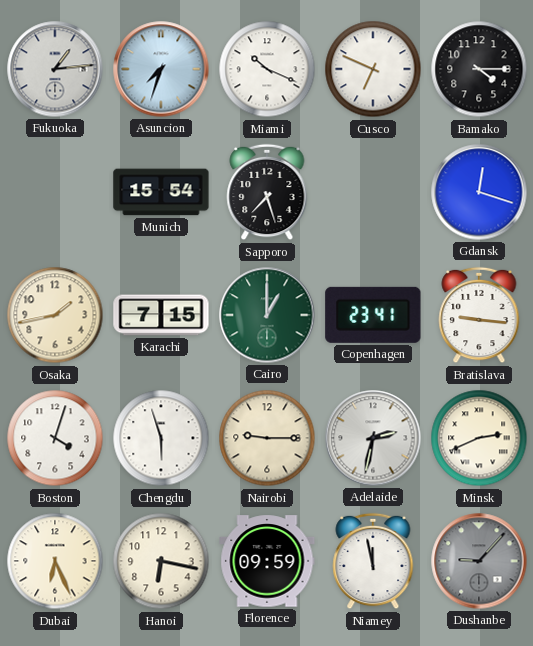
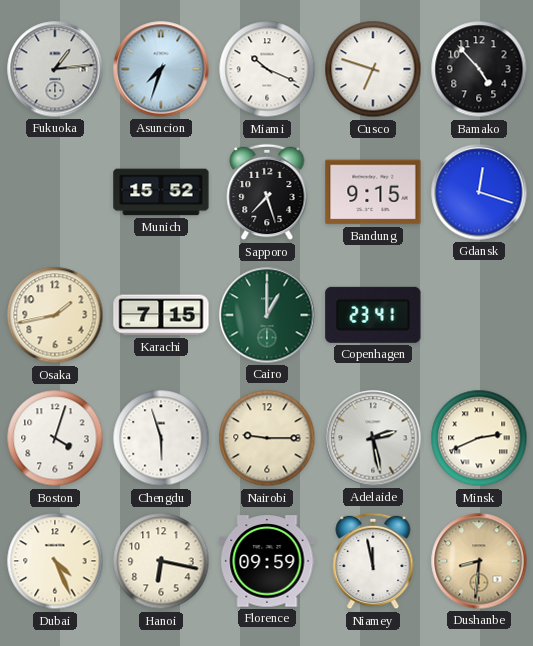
Cusco: 6:49 -> 6:48 (373, 69)
Bamako: 4:15 -> 4:53 (479, 69)
Munich: 15:54 -> 15:52 (161, 192)
Bandung: none -> 9:15 (373, 192)
Bratislava: 9:16 -> none (479, 315)
Adelaide: 2:32 -> 2:28 (373, 438)
Dubai: 6:26 -> 4:26 (55, 561)
Dushanbe: 9:07 -> 8:31 (479, 561)
Dushanbe dial: grey -> champagne (479, 561)
